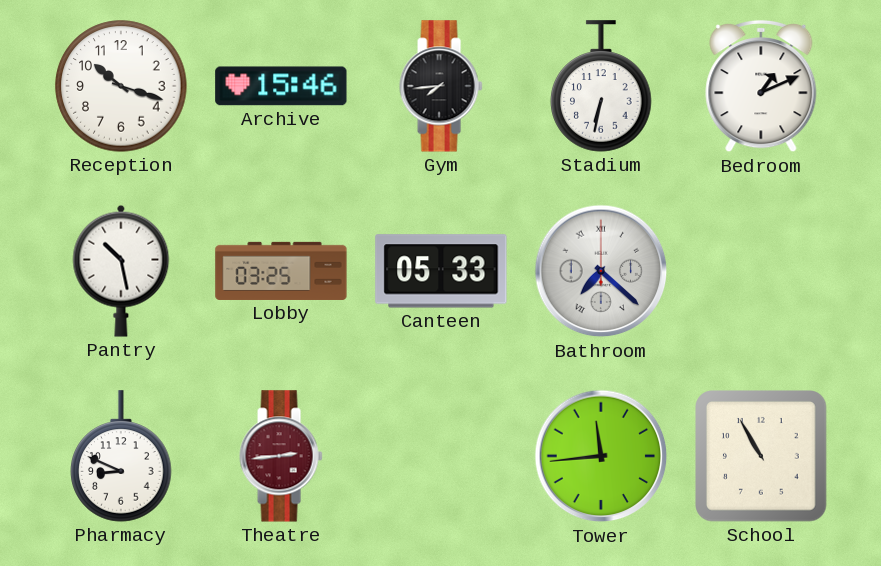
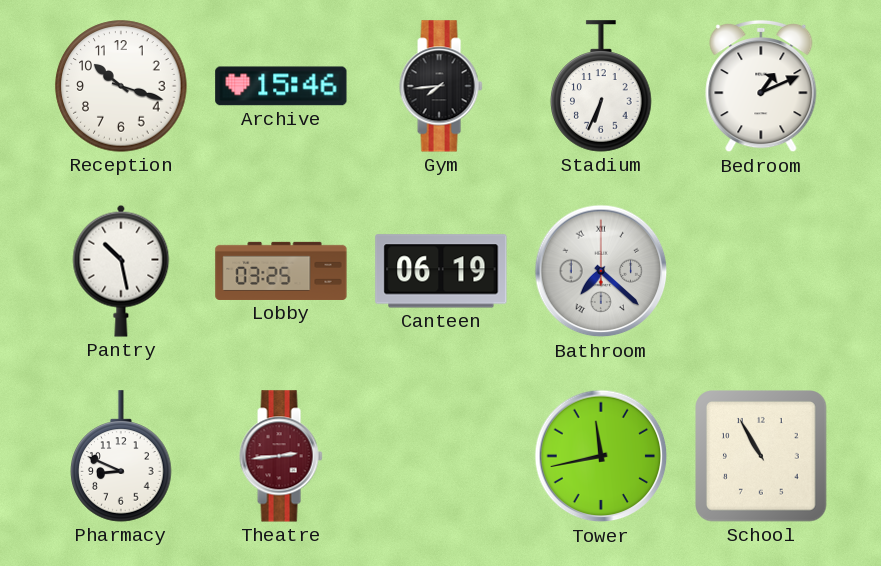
Stadium: 6:32 -> 6:34 (601, 86)
Canteen: 05:33 -> 06:19 (441, 271)
Tower: 11:44 -> 11:43 (601, 456)
